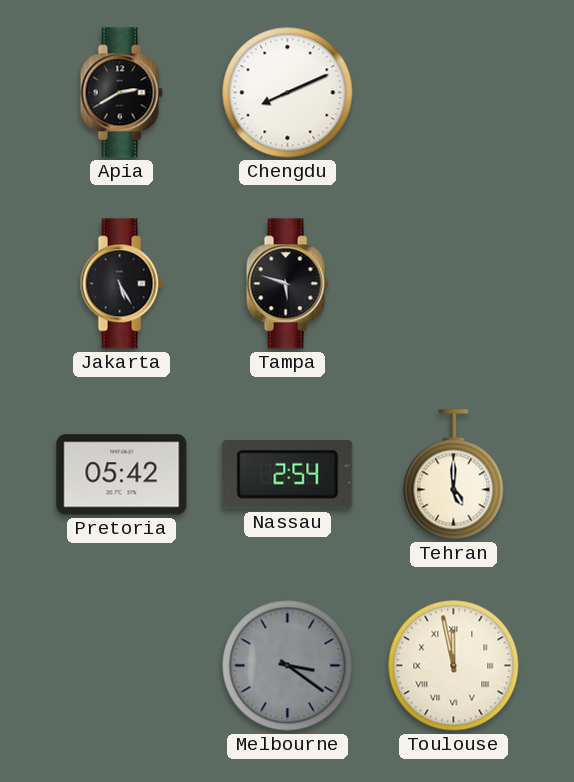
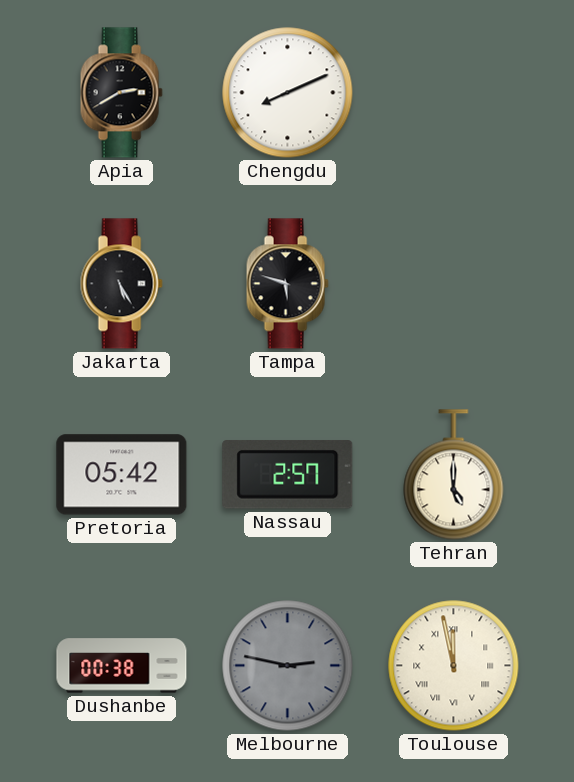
Nassau: 2:54 -> 2:57 (288, 475)
Dushanbe: none -> 00:38 (122, 666)
Melbourne: 3:21 -> 2:47 (288, 666)
